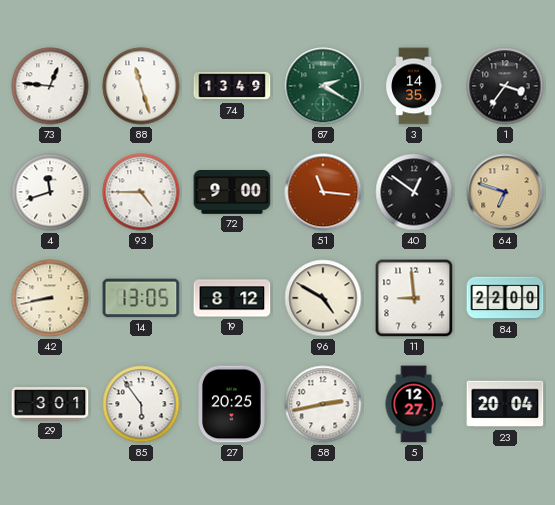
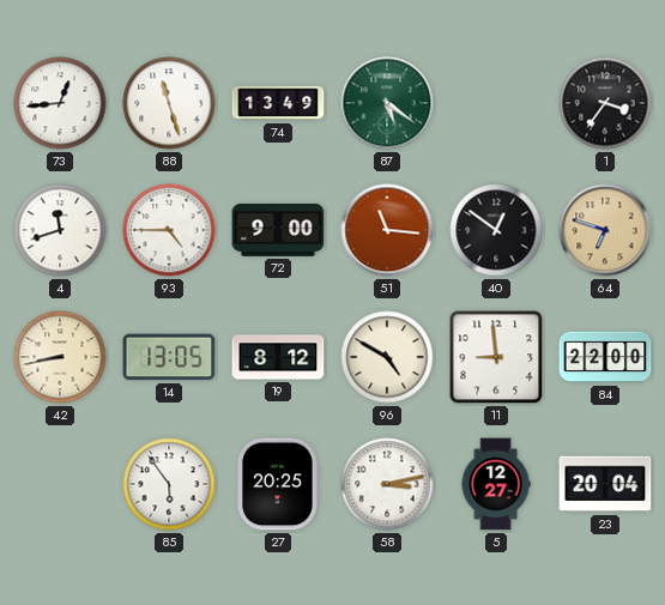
73: 12:46 -> 12:44 (60, 103)
87: 2:20 -> 5:21 (387, 103)
3: 14:35 -> none (414, 86)
29: 3:01 -> none (50, 404)
58: 2:43 -> 3:13 (387, 484)
